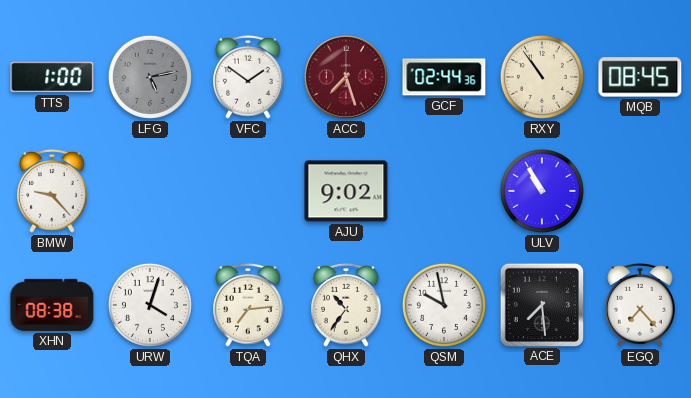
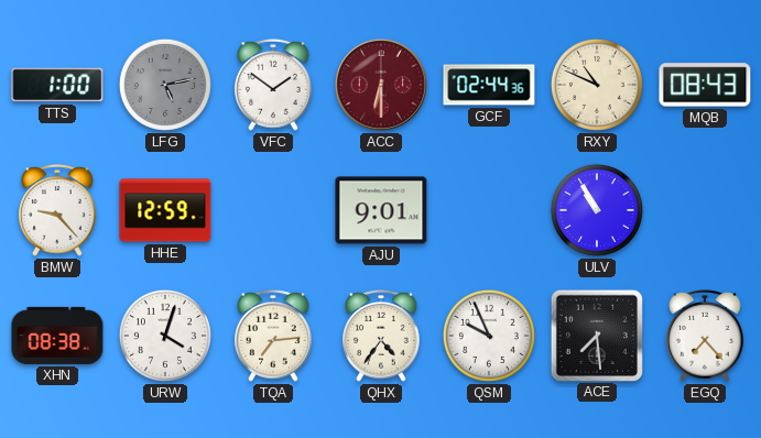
ACC: 7:27 -> 6:30 (381, 85)
RXY: 10:54 -> 10:49 (597, 85)
MQB: 08:45 -> 08:43 (705, 85)
HHE: none -> 12:59 (165, 210)
AJU: 9:02 -> 9:01 (381, 210)
QHX: 10:36 -> 4:36 (381, 337)
QSM: 9:58 -> 9:56 (489, 336)
